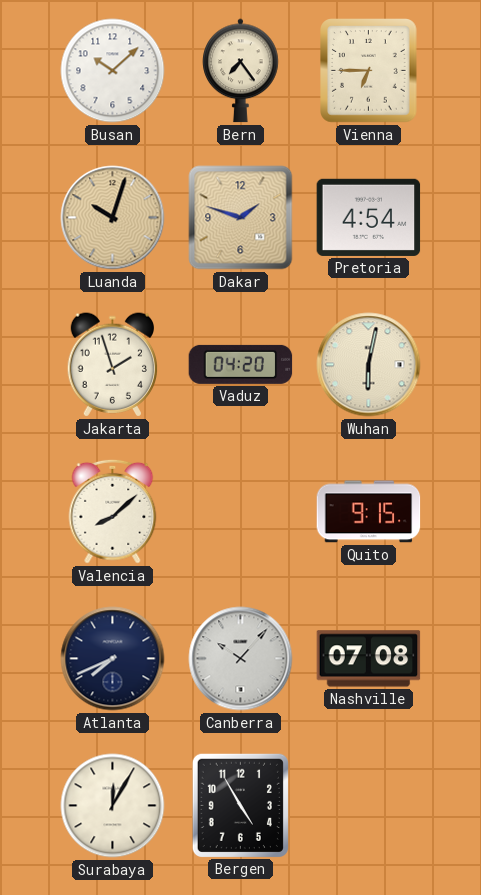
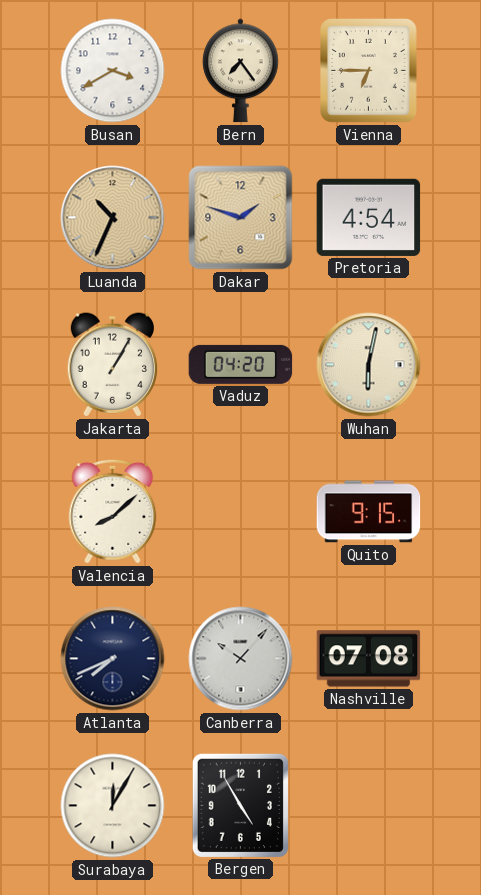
Busan: 10:08 -> 3:40 (113, 71)
Luanda: 10:03 -> 10:34 (113, 218)
Jakarta: 1:57 -> 1:05 (112, 365)
